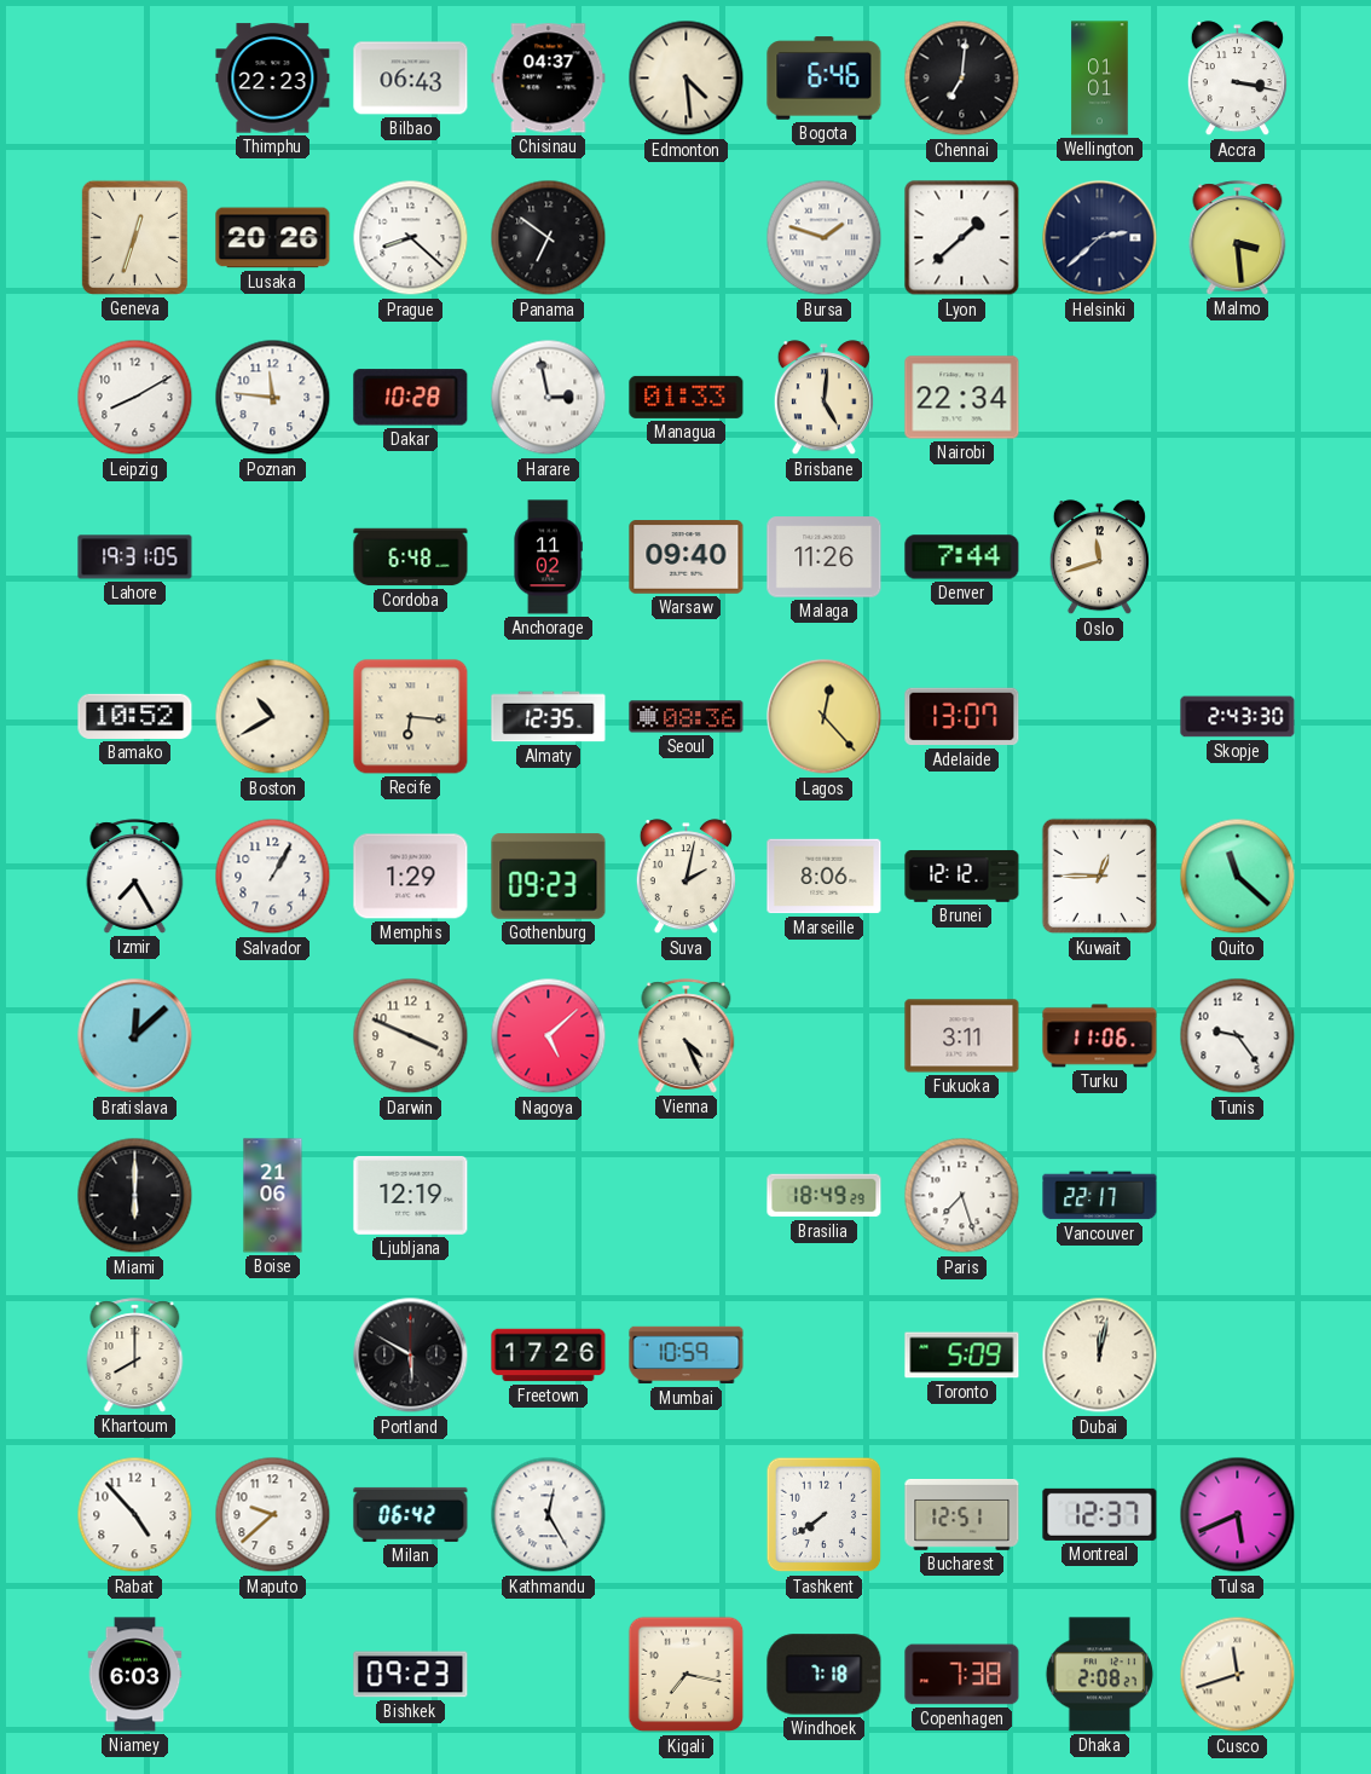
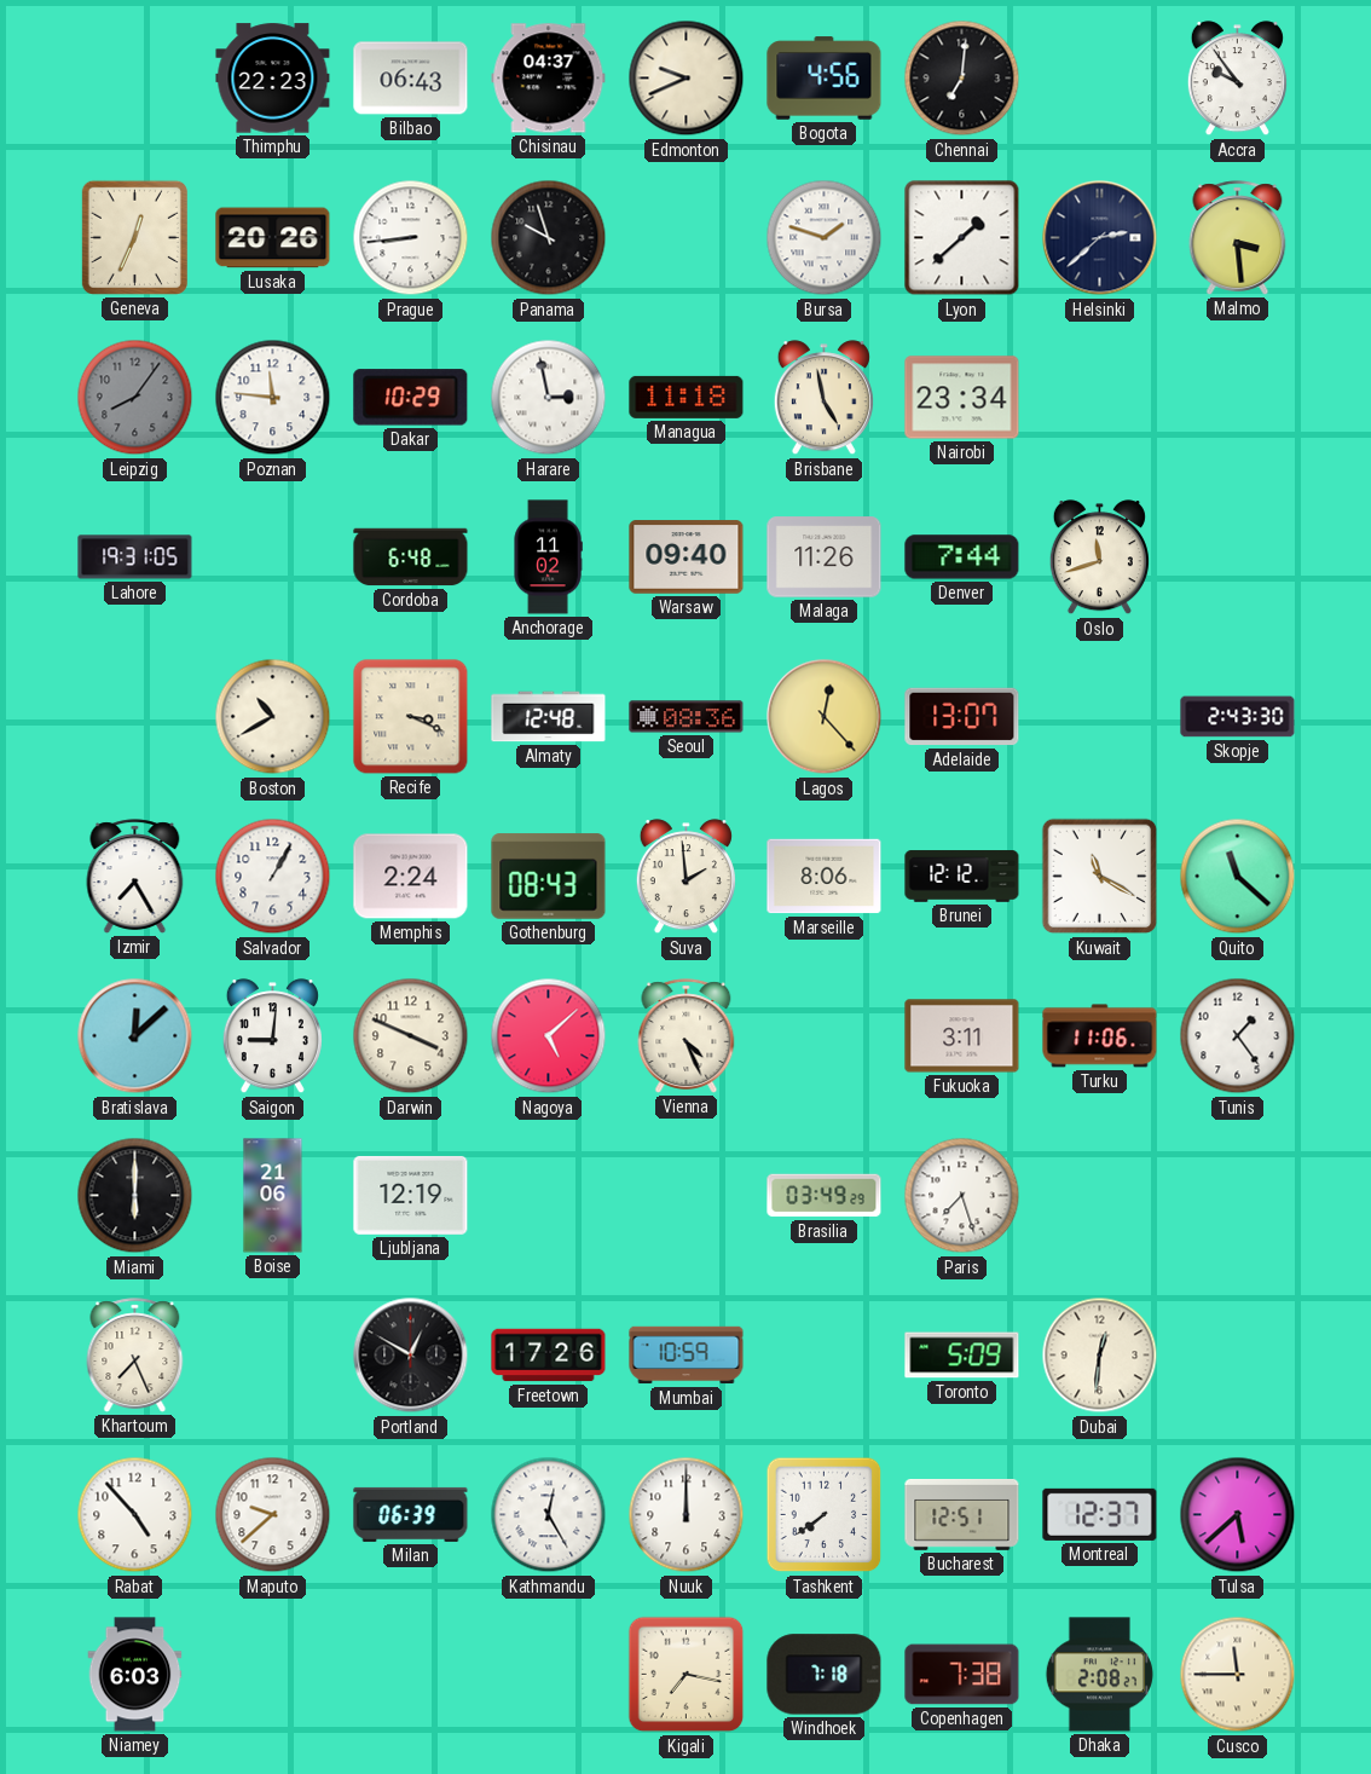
Edmonton: 4:29 -> 9:41 (687, 79)
Bogota: 6:46 -> 4:56 (825, 79)
Wellington: 01:01 -> none (1100, 79)
Accra: 3:17 -> 9:54 (1237, 79)
Geneva: 12:33 -> 12:34 (134, 237)
Prague: 8:22 -> 8:44 (411, 238)
Panama: 6:51 -> 9:57 (549, 238)
Leipzig: 8:10 -> 8:06 (135, 398)
Leipzig dial: white -> grey (135, 398)
Dakar: 10:28 -> 10:29 (411, 398)
Managua: 01:33 -> 11:18 (687, 397)
Brisbane: 5:01 -> 4:58 (823, 398)
Nairobi: 22:34 -> 23:34 (962, 398)
Bamako: 10:52 -> none (135, 716)
Recife: 6:16 -> 3:19 (411, 717)
Almaty: 12:35 -> 12:48 (549, 717)
Memphis: 1:29 -> 2:24 (411, 877)
Gothenburg: 09:23 -> 08:43 (549, 877)
Suva: 2:02 -> 1:59 (685, 877)
Kuwait: 12:45 -> 11:20 (1100, 877)
Saigon: none -> 9:01 (272, 1036)
Tunis: 9:24 -> 1:24 (1238, 1036)
Brasilia: 18:49 -> 03:49 (825, 1196)
Vancouver: 22:17 -> none (1100, 1196)
Khartoum: 8:00 -> 7:26 (135, 1356)
Portland: 5:50 -> 12:50 (411, 1356)
Dubai: 12:02 -> 12:31 (1100, 1356)
Milan: 06:42 -> 06:39 (411, 1514)
Nuuk: none -> 12:00 (687, 1515)
Tulsa: 5:41 -> 5:38 (1238, 1515)
Bishkek: 09:23 -> none (411, 1675)
Cusco: 11:42 -> 11:45 (1238, 1675)
